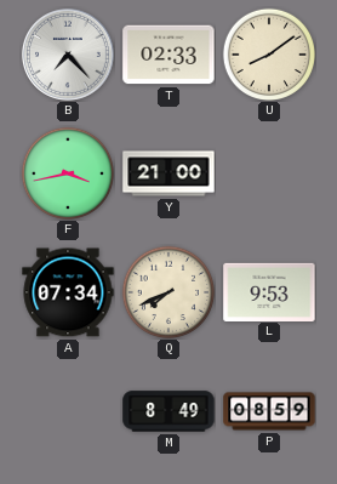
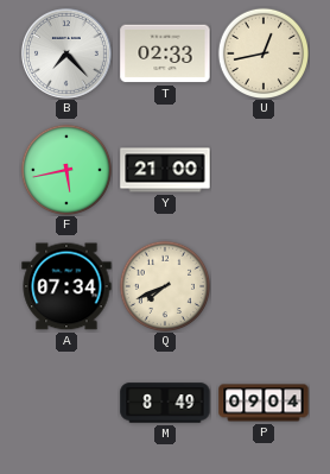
U: 8:09 -> 12:43 (262, 52)
F: 3:43 -> 5:43 (65, 169)
L: 9:53 -> none (269, 291)
P: 08:59 -> 09:04 (264, 403)
